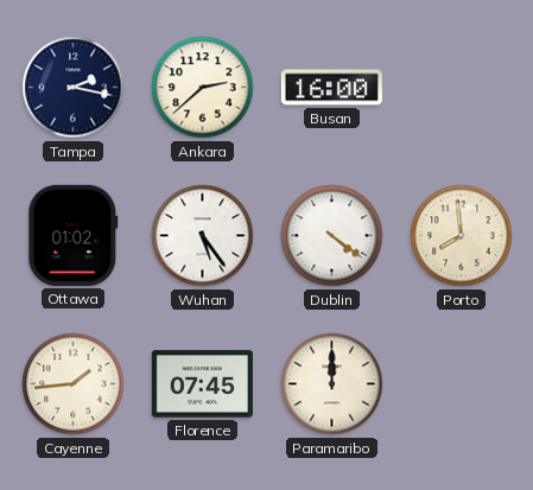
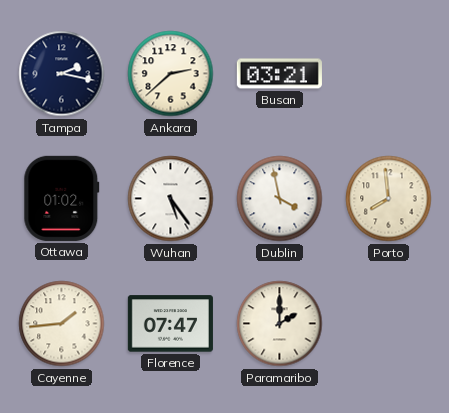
Busan: 16:00 -> 03:21 (279, 74)
Dublin: 4:21 -> 3:58 (280, 199)
Florence: 07:45 -> 07:47 (170, 324)
Paramaribo: 12:00 -> 2:00 (280, 324)
